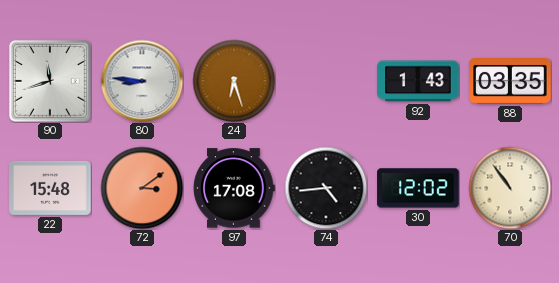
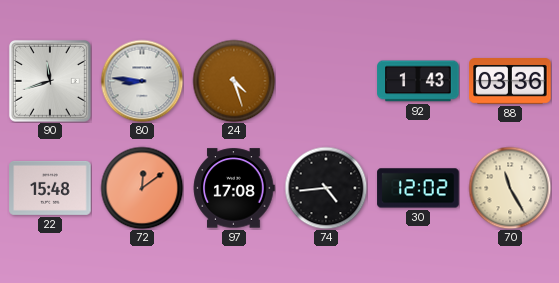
24: 6:27 -> 4:27 (234, 81)
88: 03:35 -> 03:36 (510, 82)
72: 3:09 -> 12:09 (142, 188)
70: 10:54 -> 11:25 (510, 188)
